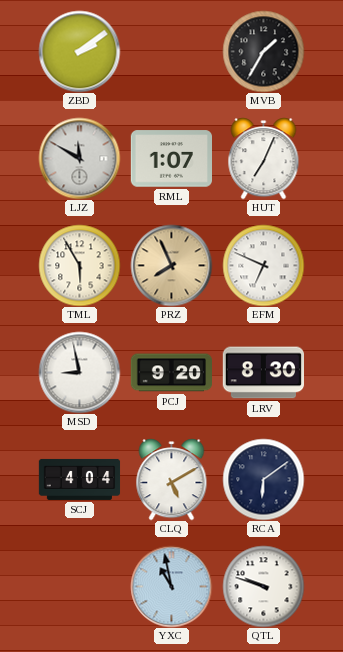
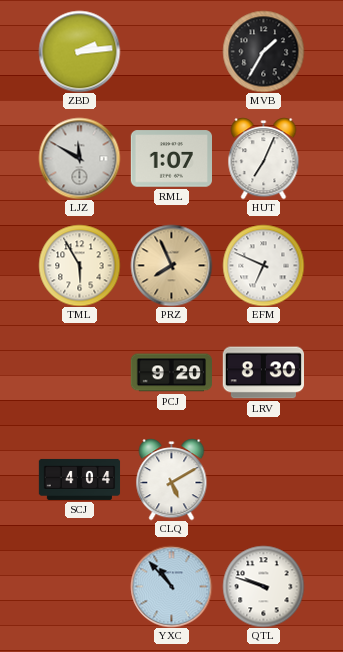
ZBD: 2:09 -> 2:14 (79, 51)
MSD: 8:58 -> none (79, 372)
RCA: 6:09 -> none (263, 479)
YXC: 10:58 -> 10:53 (171, 586)
